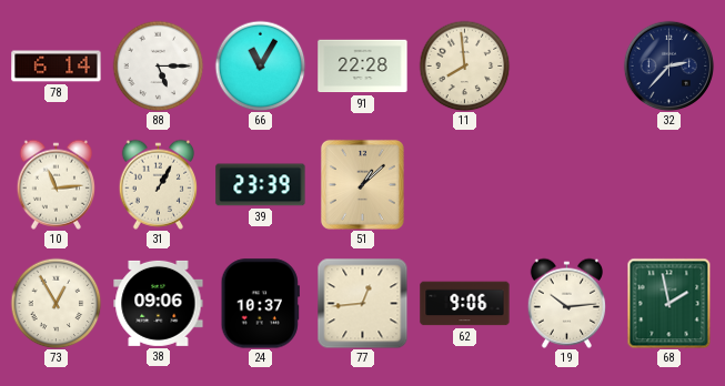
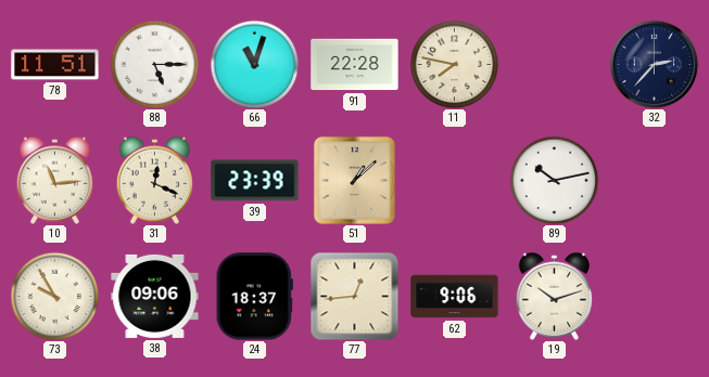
78: 6:14 -> 11:51 (55, 65)
66: 11:05 -> 11:03 (254, 64)
11: 7:59 -> 7:47 (454, 64)
31: 1:05 -> 12:19 (154, 180)
89: none -> 10:13 (554, 180)
73: 12:55 -> 9:55 (54, 296)
24: 10:37 -> 18:37 (254, 297)
19: 10:14 -> 10:12 (554, 296)
68: 1:58 -> none (669, 303)
